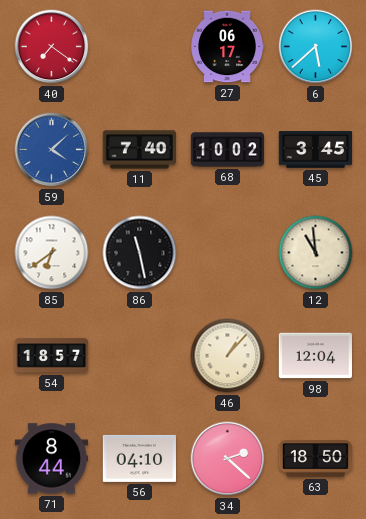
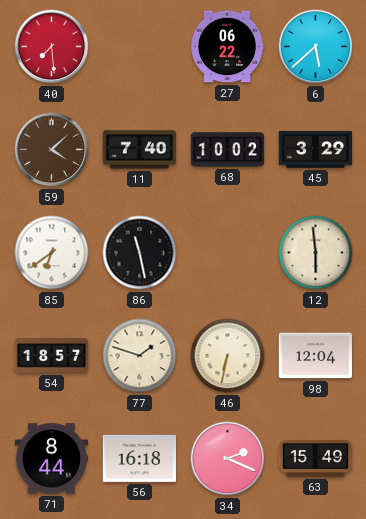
40: 7:21 -> 7:29 (52, 47)
27: 06:17 -> 06:22 (227, 47)
59 dial: blue -> brown (52, 150)
45: 3:45 -> 3:29 (316, 150)
12: 10:59 -> 5:59 (316, 253)
77: none -> 1:48 (140, 356)
46: 1:07 -> 6:32 (228, 356)
56: 04:10 -> 16:18 (139, 458)
34: 2:22 -> 2:19 (228, 459)
63: 18:50 -> 15:49 (315, 459)
